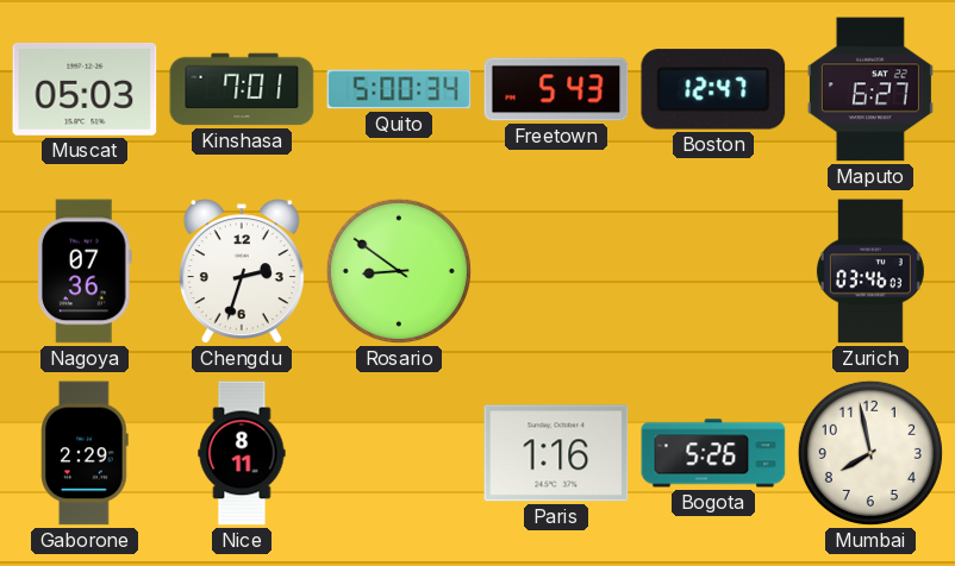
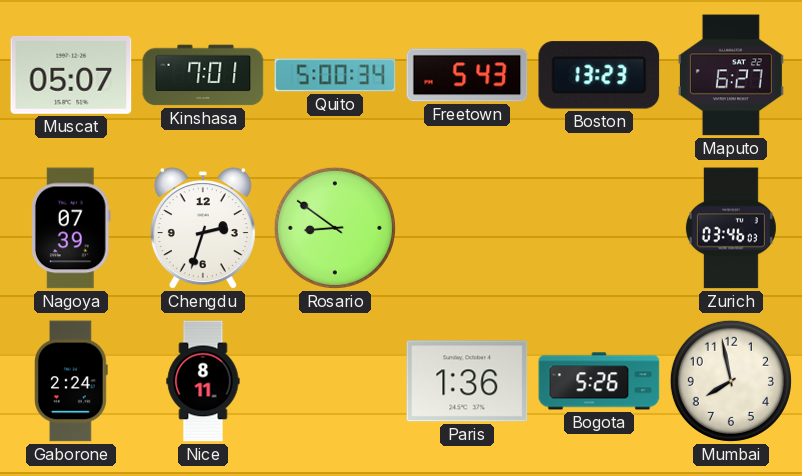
Muscat: 05:03 -> 05:07 (71, 75)
Boston: 12:47 -> 13:23 (599, 75)
Nagoya: 07:36 -> 07:39 (72, 228)
Gaborone: 2:29 -> 2:24 (72, 381)
Paris: 1:16 -> 1:36 (467, 381)
